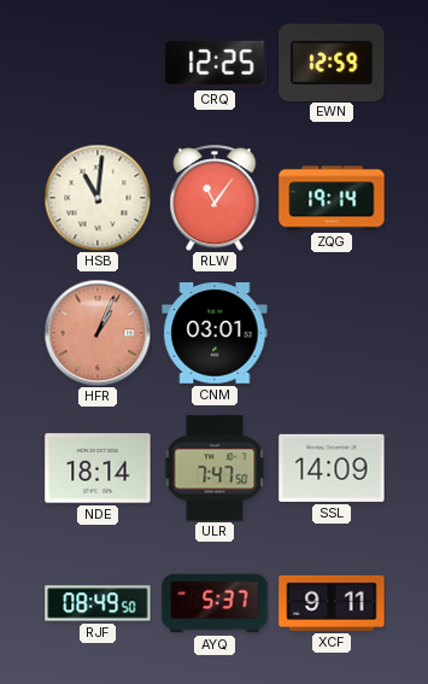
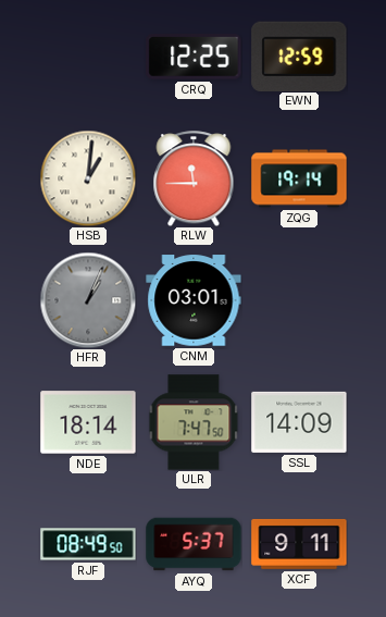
HSB: 11:01 -> 1:01 (88, 178)
RLW: 11:06 -> 11:45 (194, 178)
HFR dial: salmon -> grey (88, 300)
